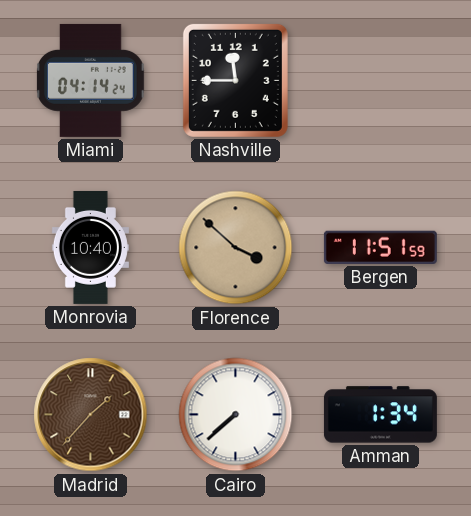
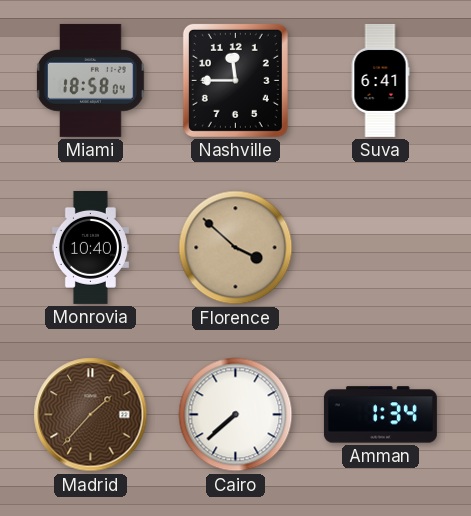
Miami: 04:14 -> 18:58 (91, 80)
Suva: none -> 6:41 (380, 80)
Bergen: 11:51 -> none (380, 247)
